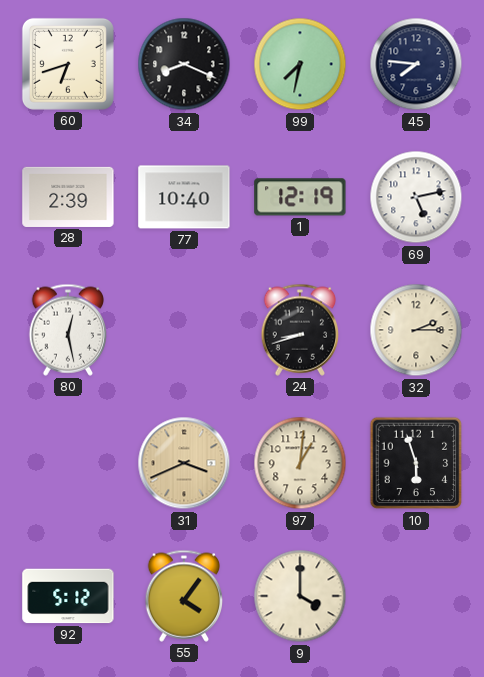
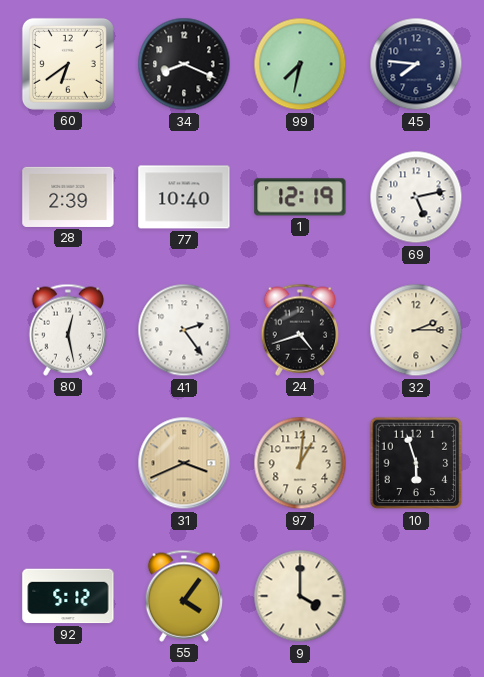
60: 6:42 -> 6:39 (68, 64)
41: none -> 2:24 (184, 330)
24: 8:42 -> 4:42 (299, 330)
